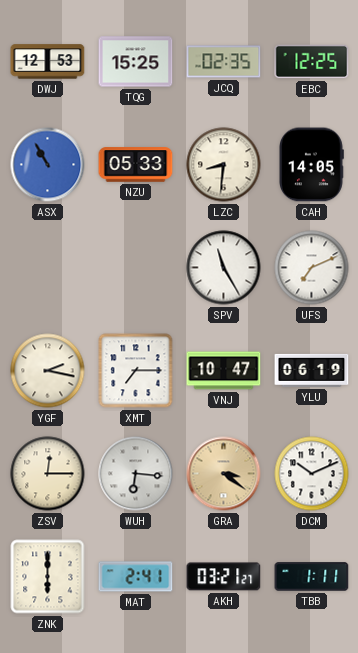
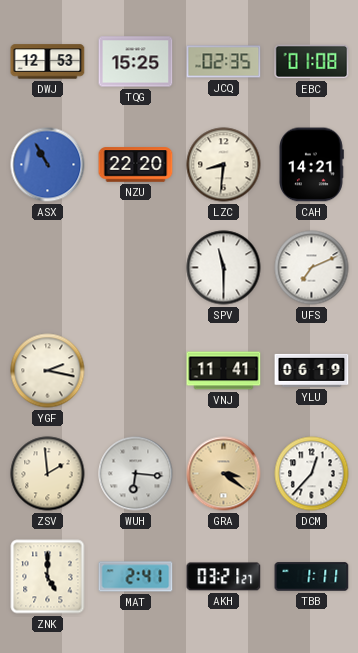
EBC: 12:25 -> 01:08 (312, 62)
NZU: 05:33 -> 22:20 (136, 165)
CAH: 14:05 -> 14:21 (312, 165)
SPV: 11:25 -> 11:30 (224, 268)
XMT: 7:15 -> none (136, 371)
VNJ: 10:47 -> 11:41 (224, 371)
ZSV: 12:15 -> 1:59 (48, 474)
DCM: 10:11 -> 12:37 (312, 474)
ZNK: 6:00 -> 5:00 (48, 577)
